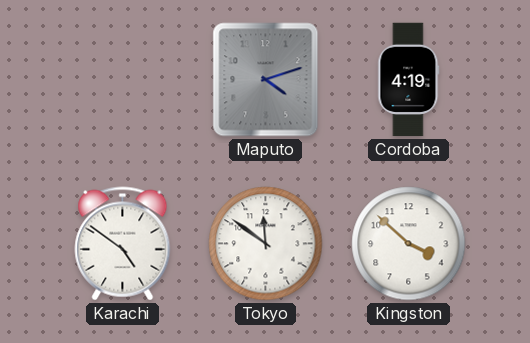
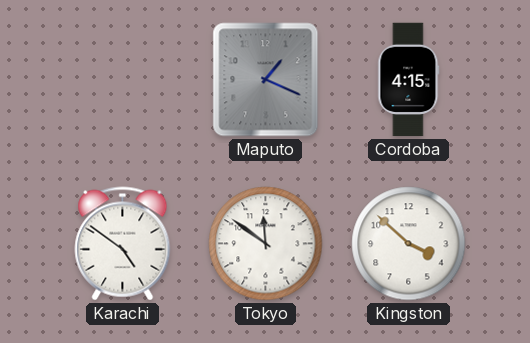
Maputo: 4:12 -> 1:19 (266, 80)
Cordoba: 4:19 -> 4:15 (409, 80)
